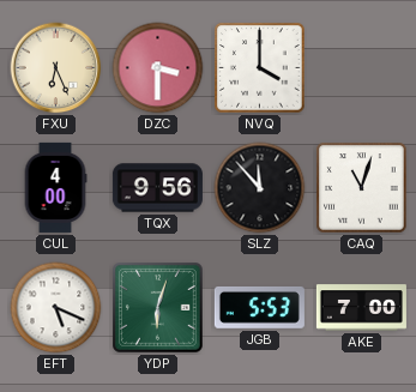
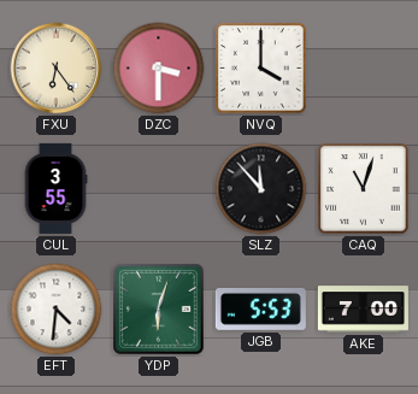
FXU: 6:26 -> 6:24 (57, 69)
CUL: 4:00 -> 3:55 (55, 188)
TQX: 9:56 -> none (157, 188)
EFT: 5:19 -> 4:31 (57, 310)
